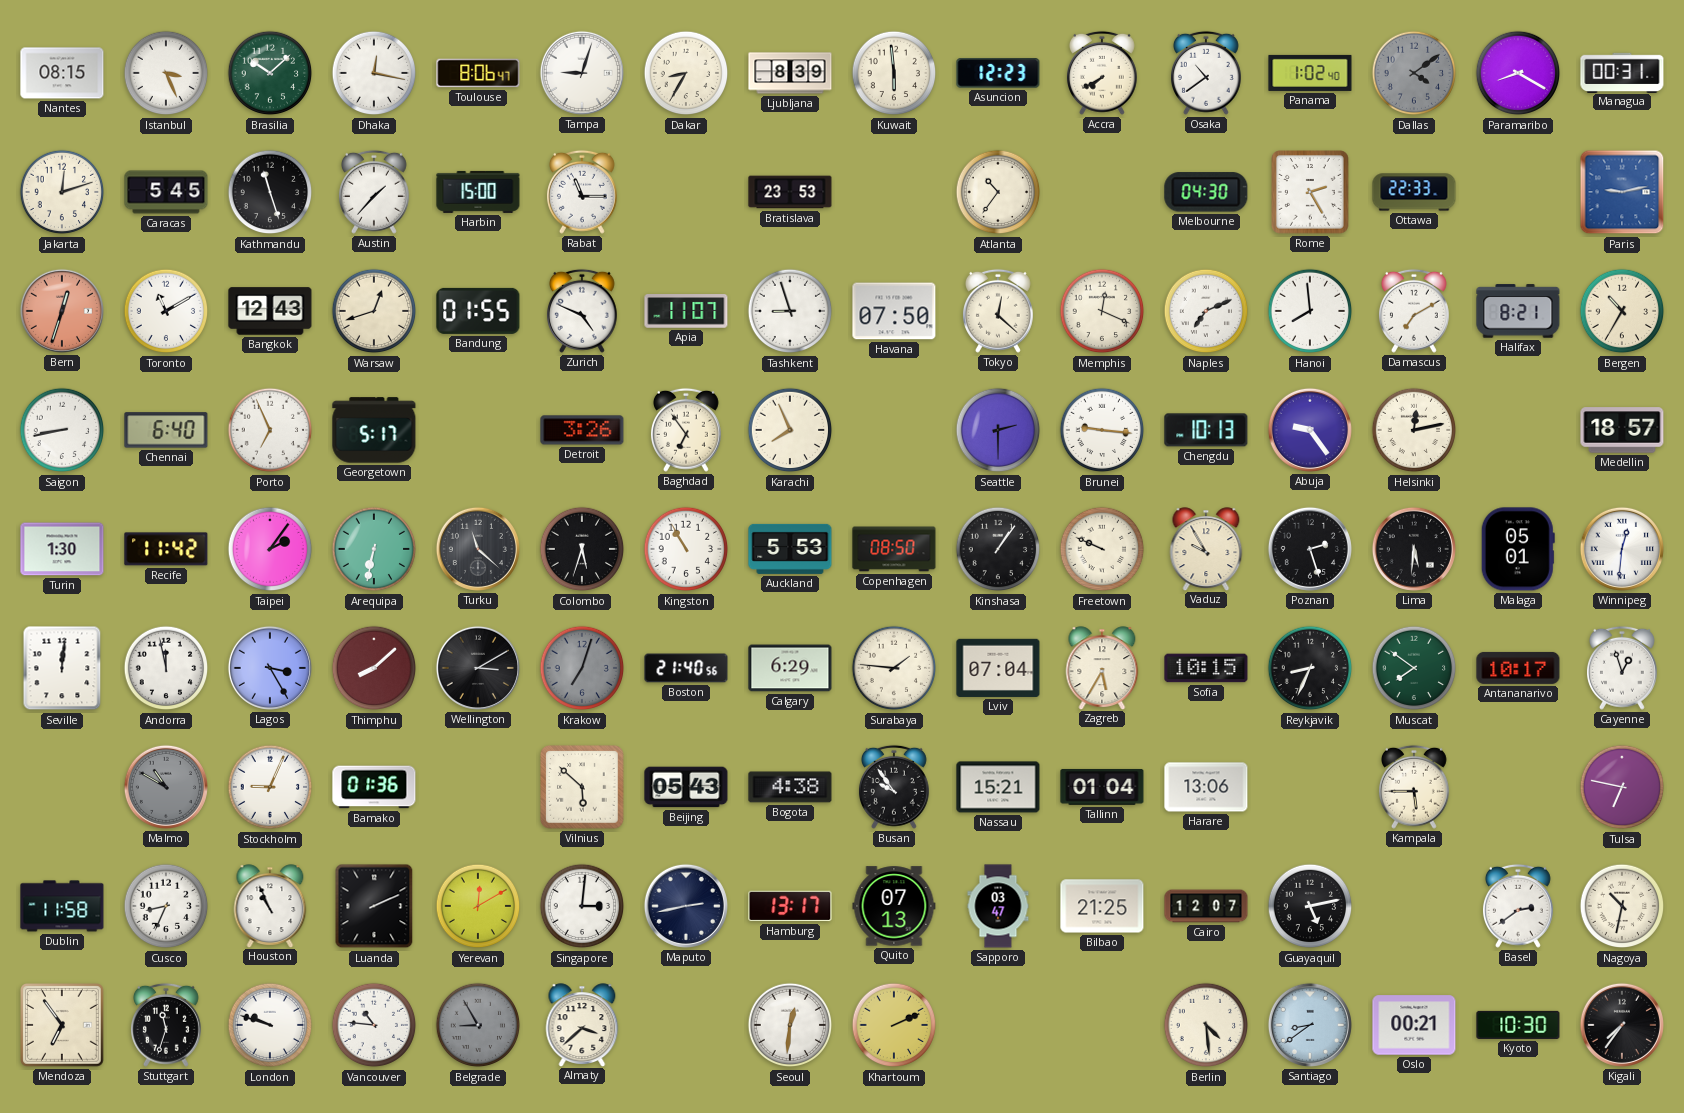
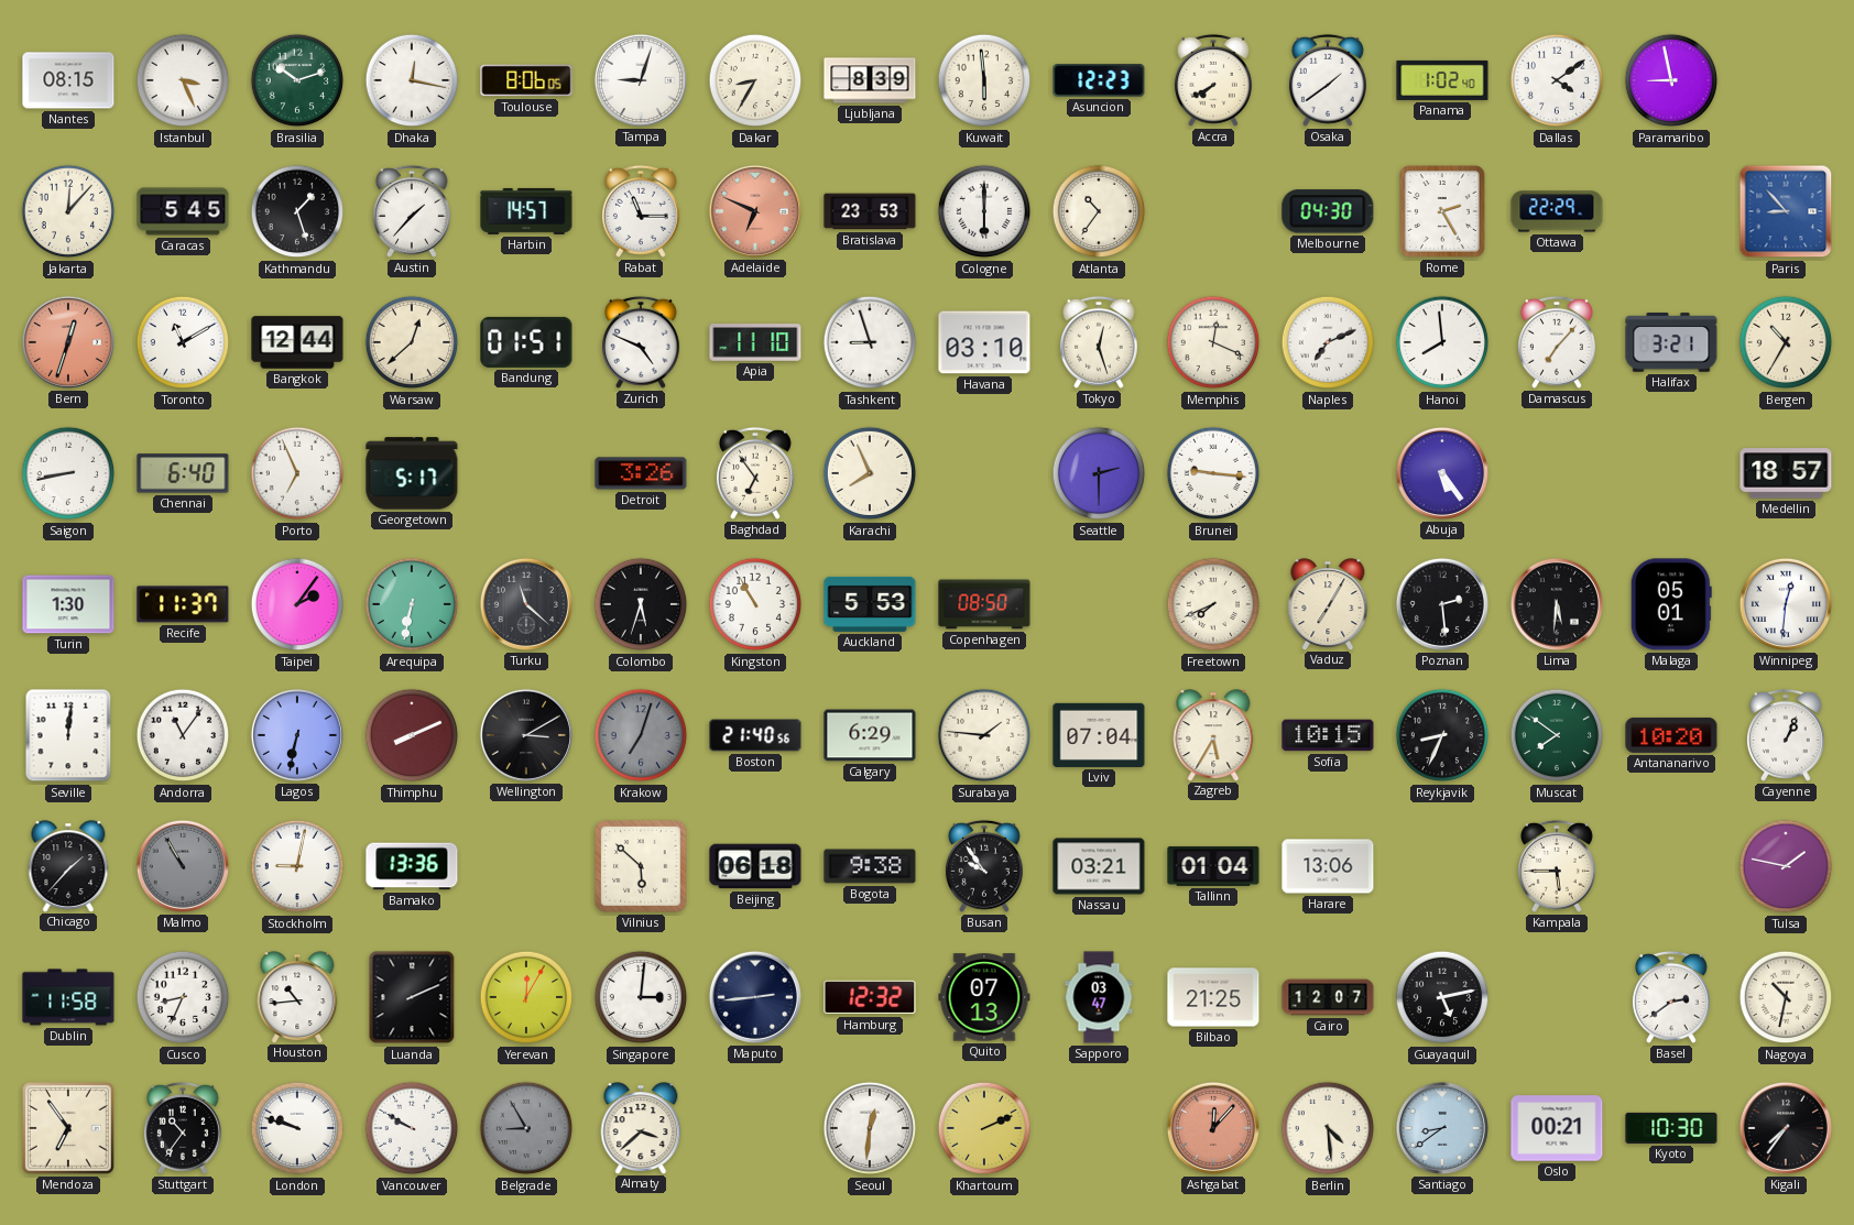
Brasilia: 10:08 -> 10:12 (297, 80)
Toulouse: 8:06:47 -> 8:06:05 (526, 80)
Osaka: 10:39 -> 1:39 (1328, 80)
Dallas dial: grey -> white (1557, 80)
Paramaribo: 8:20 -> 8:58 (1671, 80)
Managua: 00:31 -> none (1622, 72)
Jakarta: 12:12 -> 12:07 (68, 211)
Kathmandu: 11:27 -> 1:27 (297, 211)
Harbin: 15:00 -> 14:57 (526, 211)
Adelaide: none -> 6:49 (755, 211)
Cologne: none -> 6:00 (984, 211)
Ottawa: 22:33 -> 22:29 (1557, 211)
Paris: 9:13 -> 8:53 (1786, 211)
Bangkok: 12:43 -> 12:44 (297, 342)
Warsaw: 12:42 -> 12:38 (412, 342)
Bandung: 01:55 -> 01:51 (526, 342)
Apia: 11:07 -> 11:10 (755, 342)
Havana: 07:50 -> 03:10 (984, 342)
Tokyo: 12:22 -> 12:27 (1099, 342)
Damascus: 7:10 -> 7:07 (1557, 342)
Halifax: 8:21 -> 3:21 (1671, 342)
Chengdu: 10:13 -> none (1206, 430)
Abuja: 9:24 -> 5:24 (1442, 473)
Helsinki: 12:13 -> none (1414, 430)
Recife: 11:42 -> 11:37 (183, 604)
Kinshasa: 1:06 -> none (998, 549)
Freetown: 9:49 -> 7:41 (1213, 604)
Vaduz: 9:55 -> 7:05 (1328, 604)
Poznan: 2:27 -> 2:29 (1442, 604)
Andorra: 11:58 -> 11:06 (183, 735)
Lagos: 3:25 -> 6:32 (297, 735)
Thimphu: 8:08 -> 8:11 (412, 735)
Antananarivo: 10:17 -> 10:20 (1671, 735)
Cayenne: 12:57 -> 1:04 (1786, 735)
Chicago: none -> 1:37 (68, 866)
Malmo: 10:50 -> 10:55 (183, 866)
Stockholm: 9:04 -> 9:02 (297, 866)
Bamako: 01:36 -> 13:36 (412, 866)
Beijing: 05:43 -> 06:18 (755, 866)
Bogota: 4:38 -> 9:38 (870, 866)
Nassau: 15:21 -> 03:21 (1099, 866)
Tulsa: 6:47 -> 1:47 (1786, 866)
Houston: 10:56 -> 10:44 (297, 997)
Yerevan: 12:10 -> 12:05 (526, 997)
Maputo: 2:43 -> 2:44 (755, 997)
Hamburg: 13:17 -> 12:32 (870, 997)
Stuttgart: 11:33 -> 10:36 (183, 1128)
Vancouver: 10:46 -> 9:50 (412, 1128)
Ashgabat: none -> 12:07 (1213, 1128)
